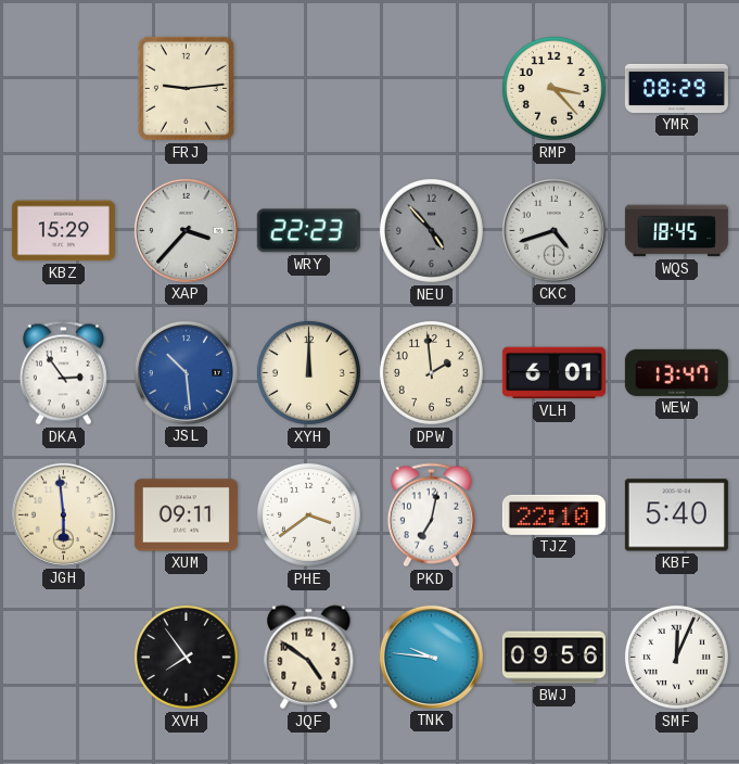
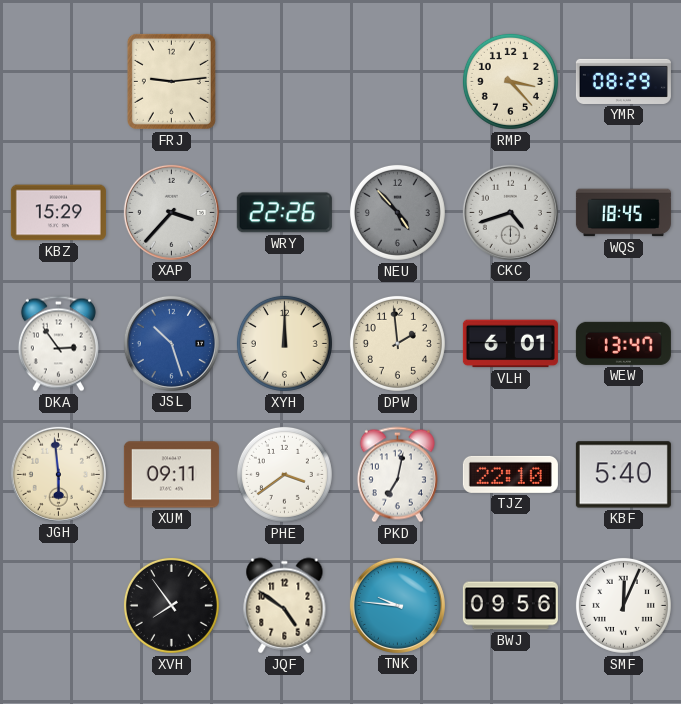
WRY: 22:23 -> 22:26 (284, 213)
JSL: 10:29 -> 10:27 (171, 343)
